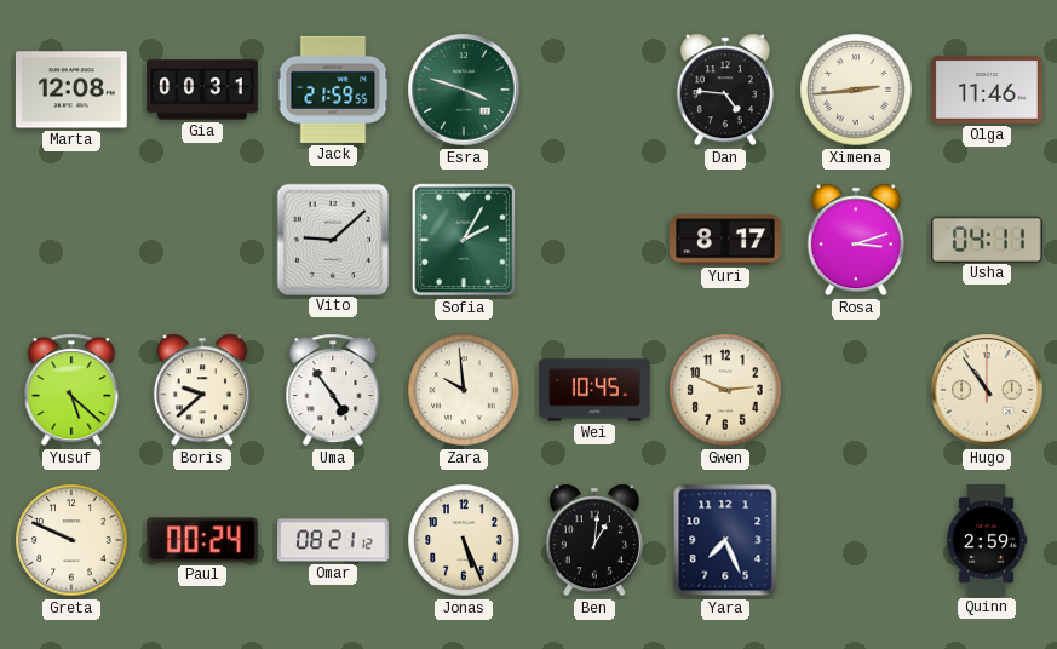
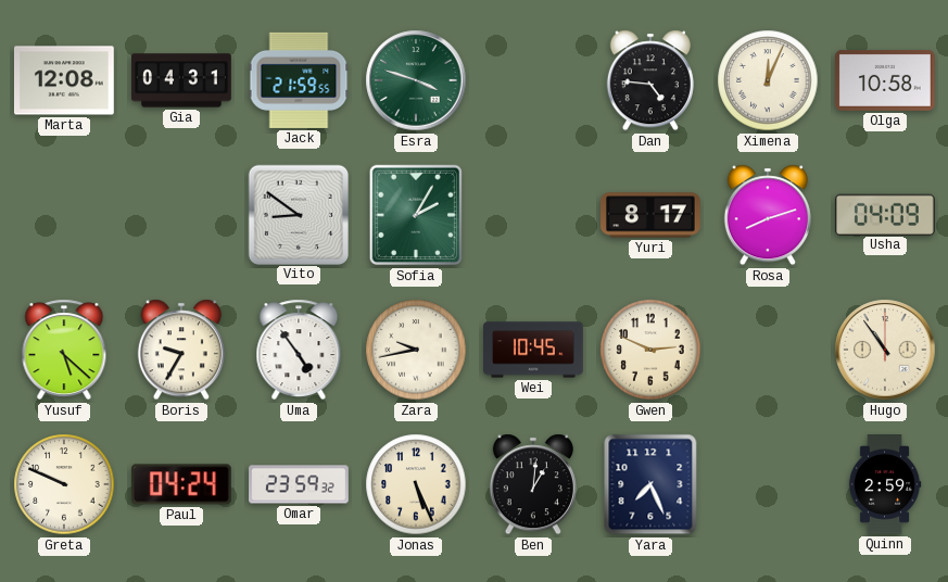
Gia: 00:31 -> 04:31 (181, 80)
Ximena: 2:44 -> 12:04 (768, 80)
Olga: 11:46 -> 10:58 (886, 81)
Vito: 9:08 -> 8:51 (298, 214)
Rosa: 3:12 -> 8:12 (768, 215)
Usha: 04:11 -> 04:09 (885, 214)
Boris: 9:38 -> 9:35 (181, 350)
Zara: 9:59 -> 9:43 (416, 350)
Paul: 00:24 -> 04:24 (181, 484)
Omar: 08:21 -> 23:59 (300, 484)
